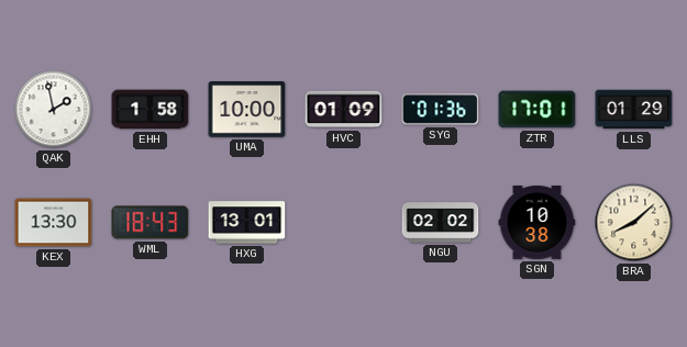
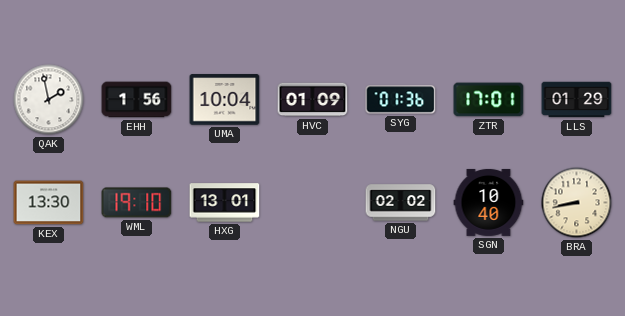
EHH: 1:58 -> 1:56 (137, 100)
UMA: 10:00 -> 10:04 (225, 100)
WML: 18:43 -> 19:10 (137, 203)
SGN: 10:38 -> 10:40 (489, 202)
BRA: 8:08 -> 8:43 (577, 203)
